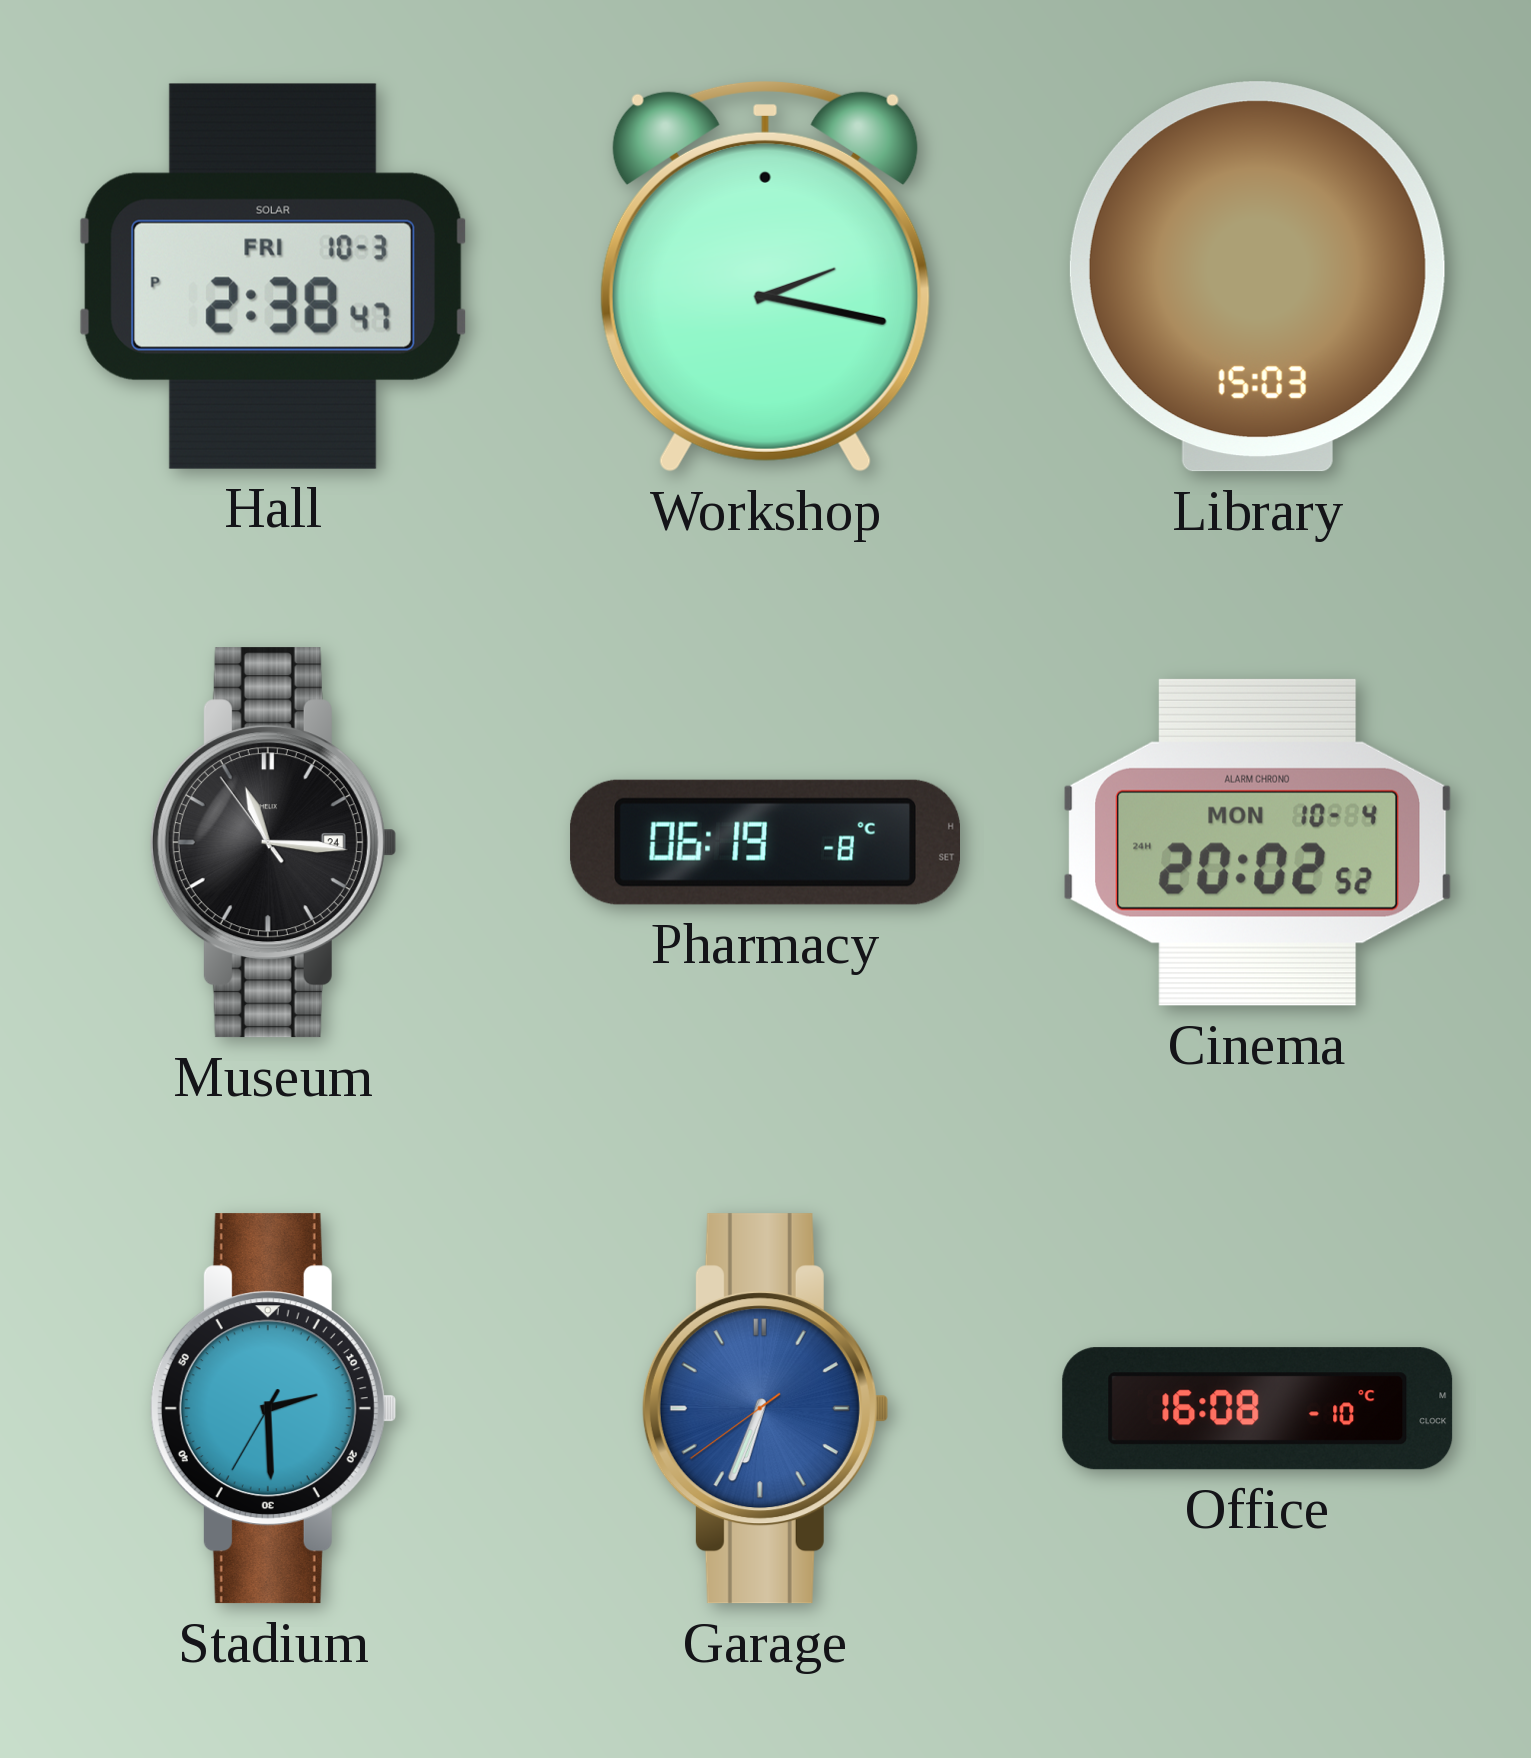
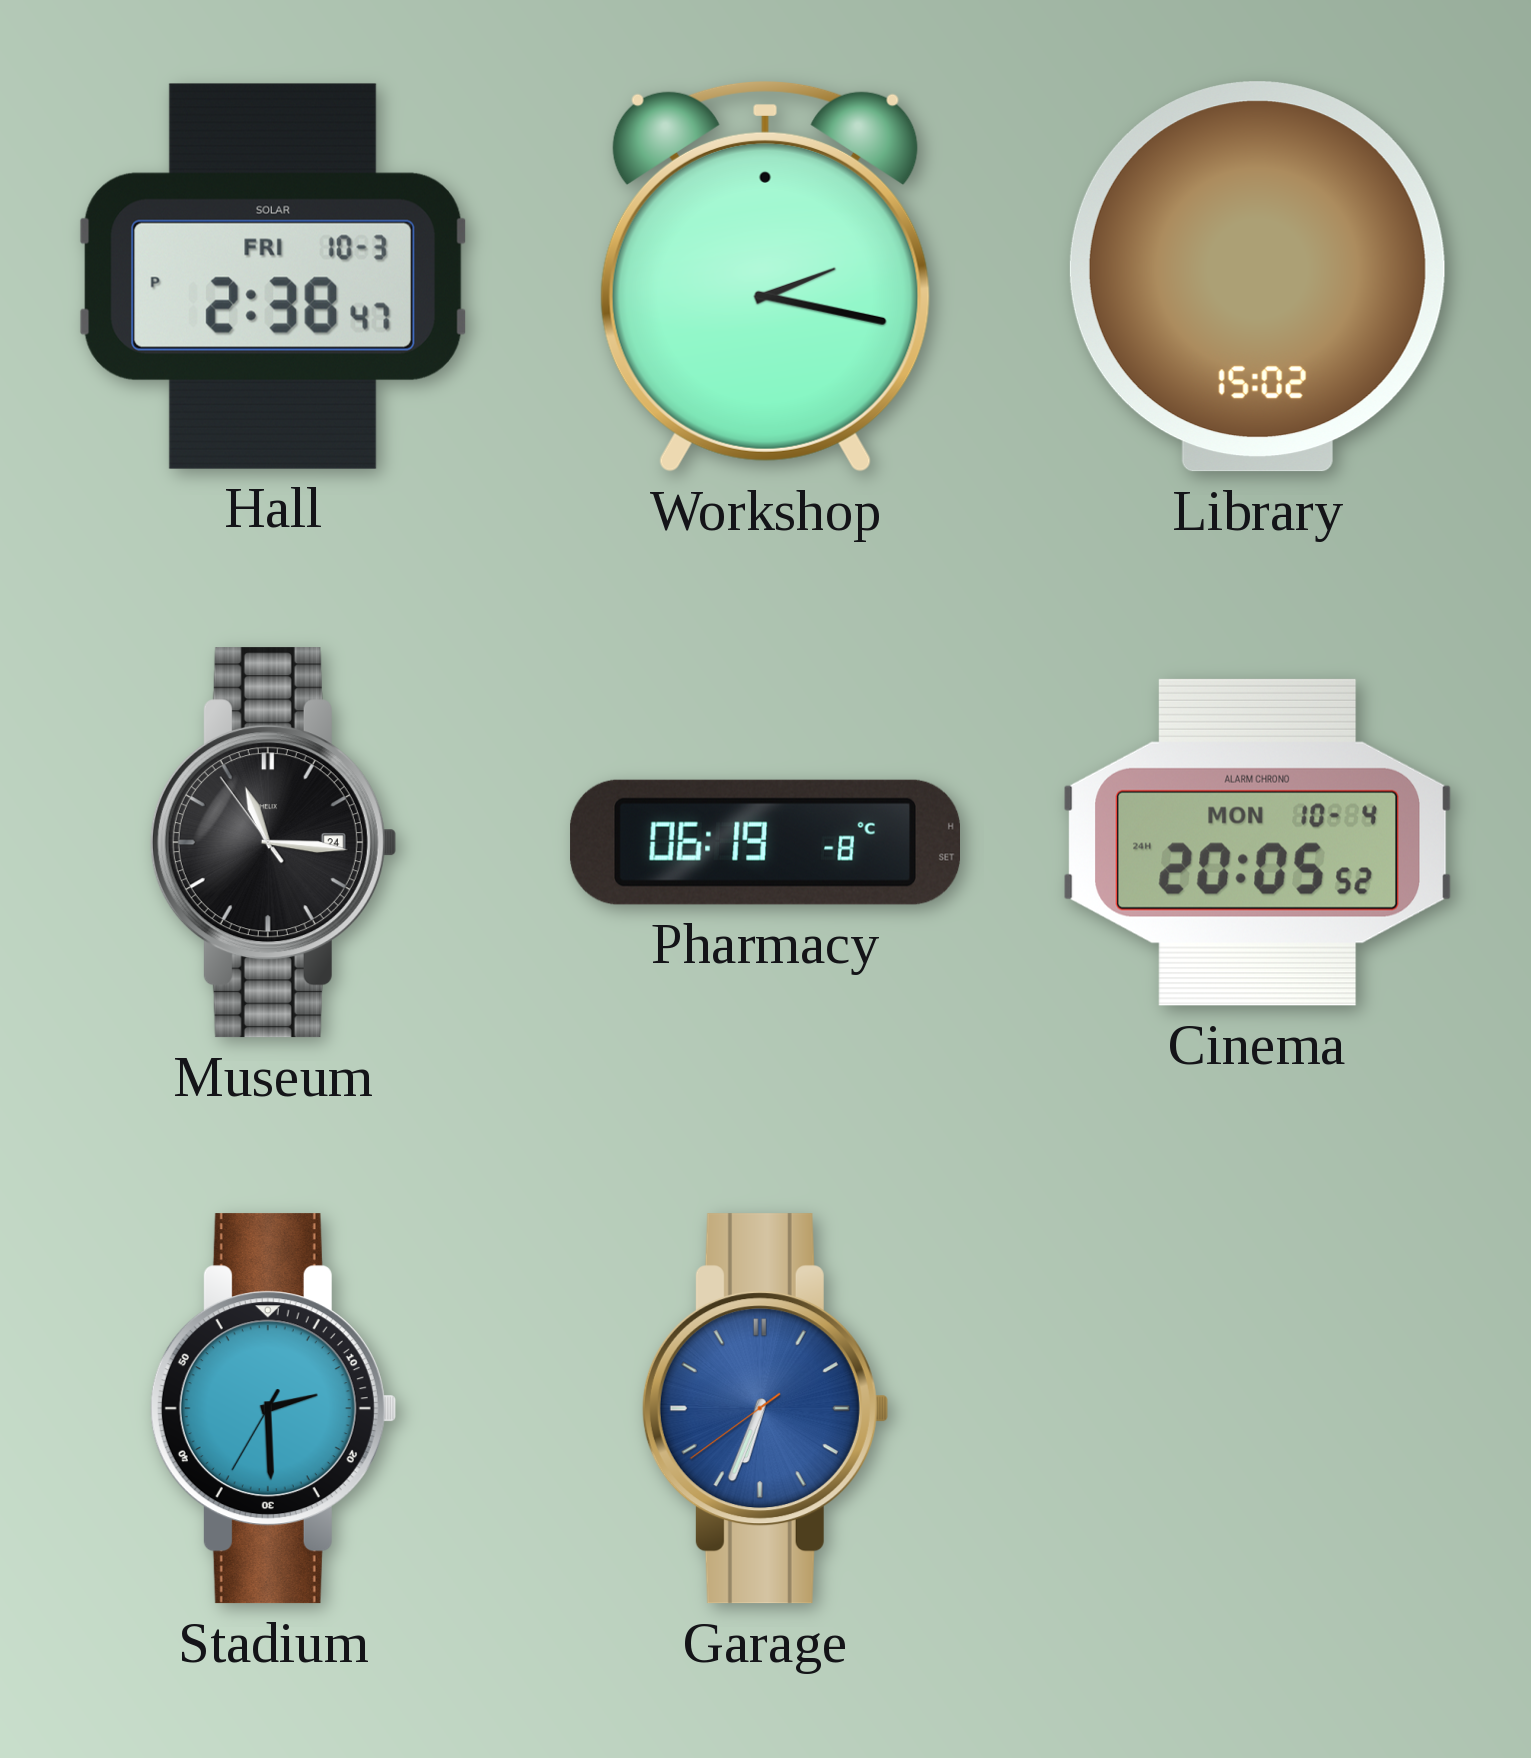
Library: 15:03 -> 15:02 (1257, 277)
Cinema: 20:02 -> 20:05 (1258, 842)
Office: 16:08 -> none (1258, 1409)
